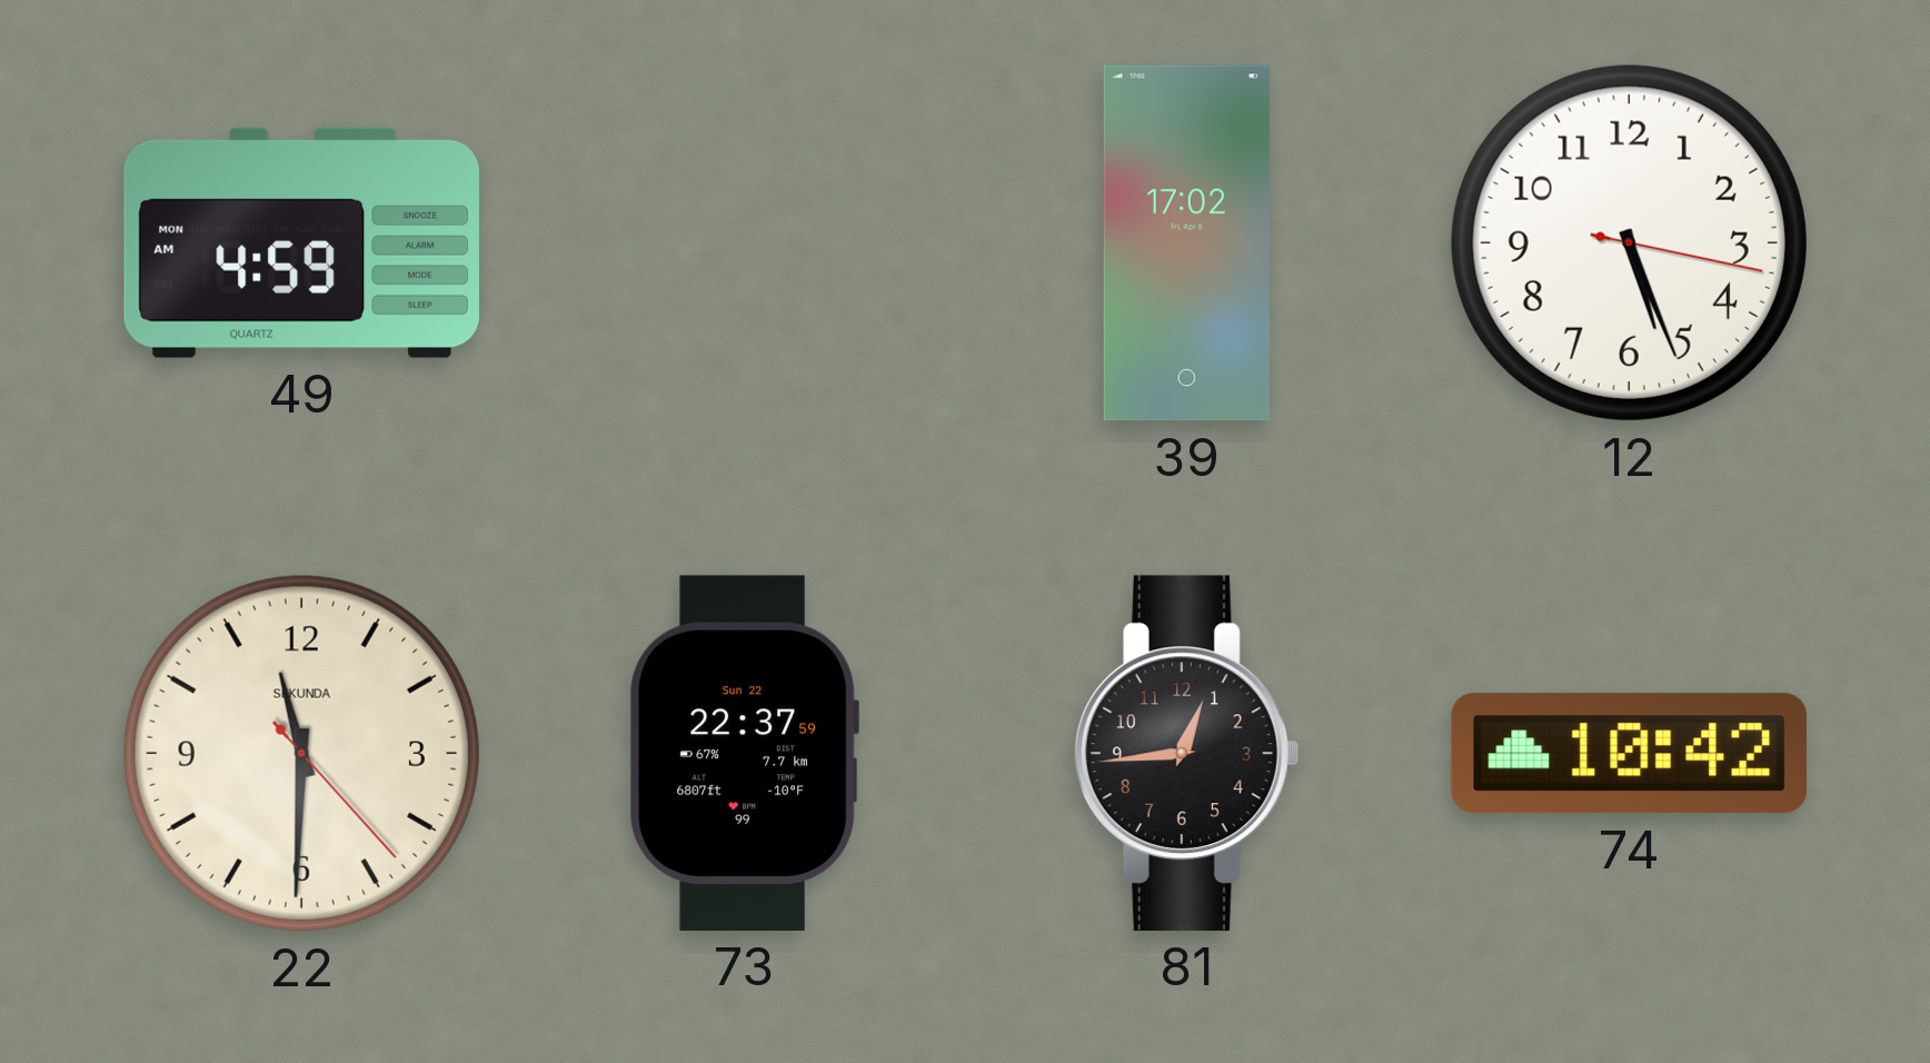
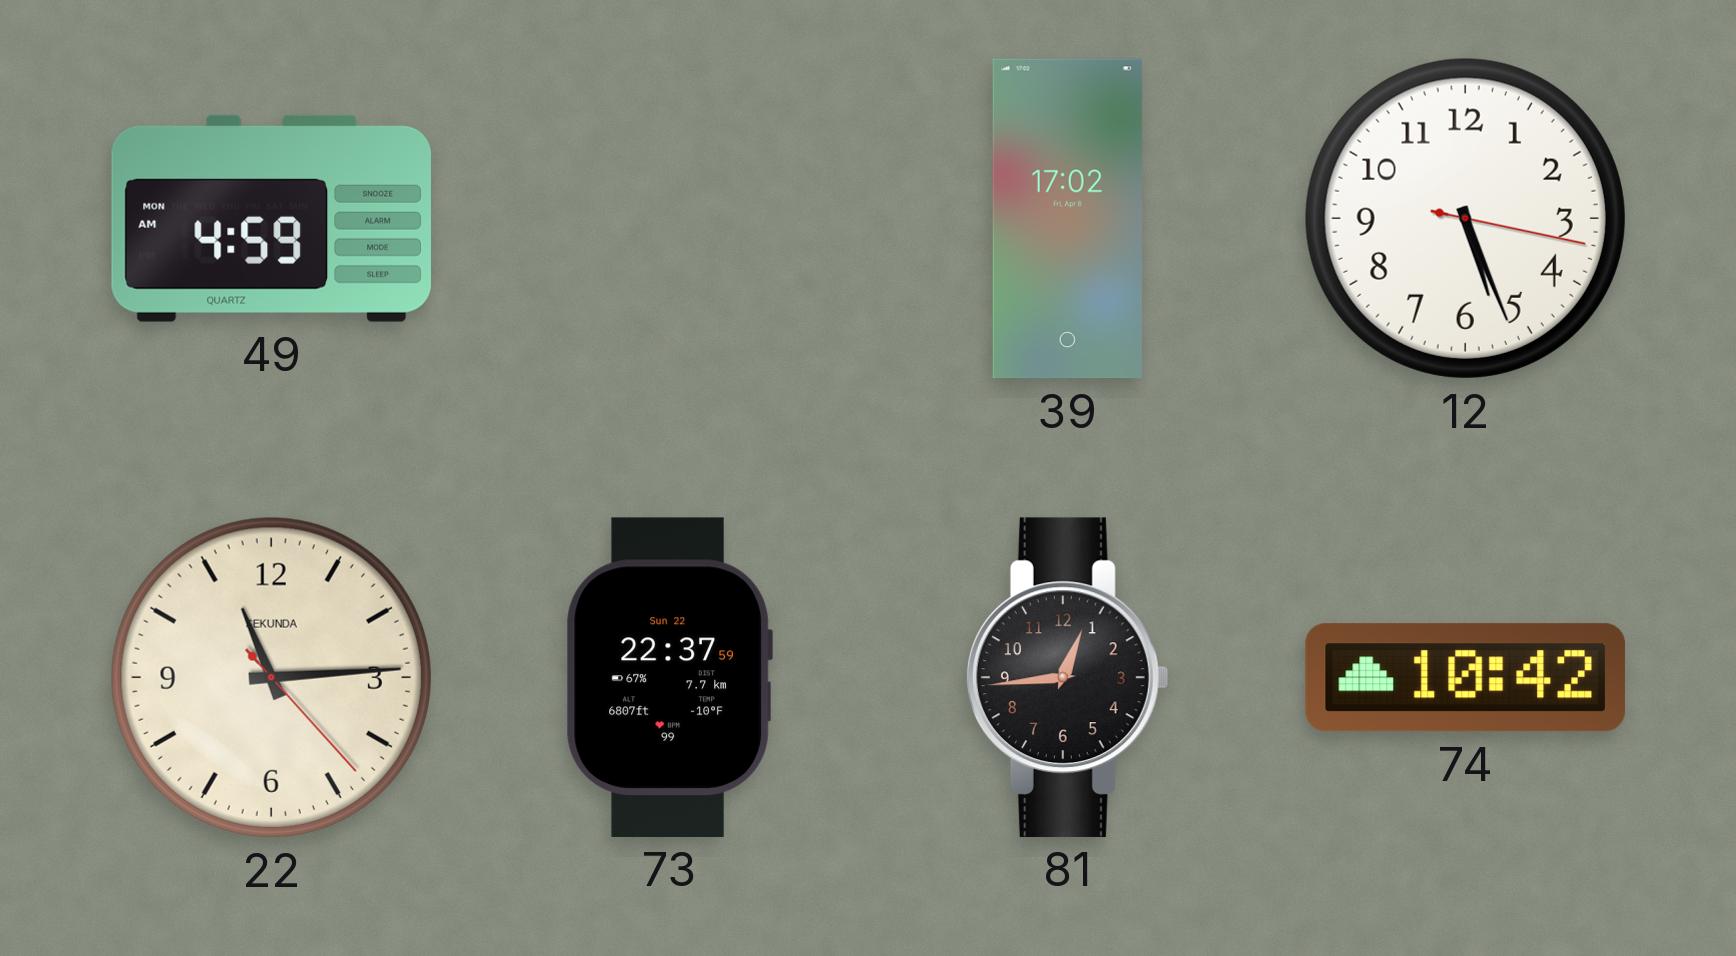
22: 11:30 -> 11:14 (271, 677)
